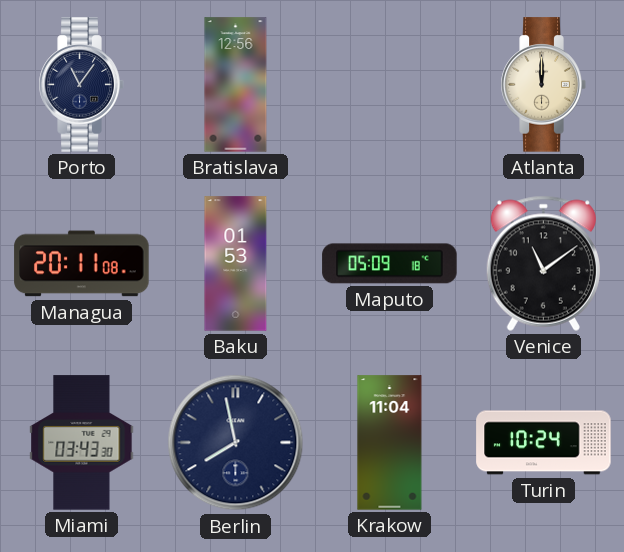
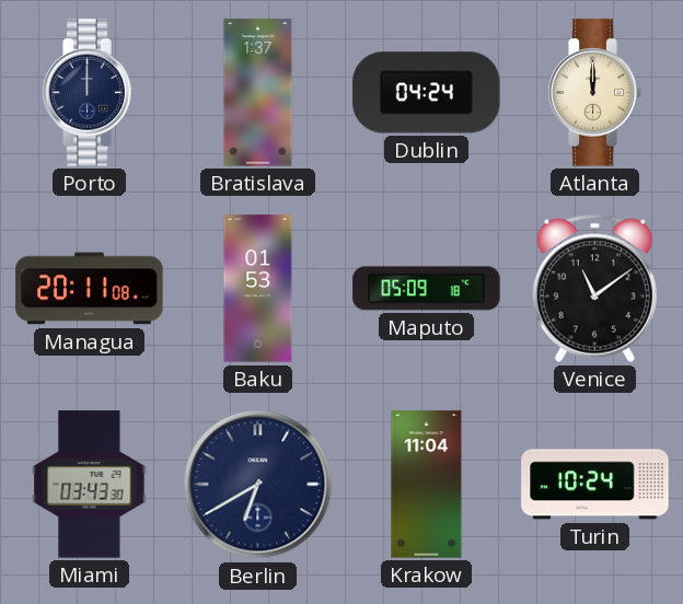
Porto: 11:06 -> 12:00 (89, 93)
Bratislava: 12:56 -> 1:37 (258, 93)
Dublin: none -> 04:24 (427, 93)
Berlin: 7:58 -> 6:40 (258, 485)
